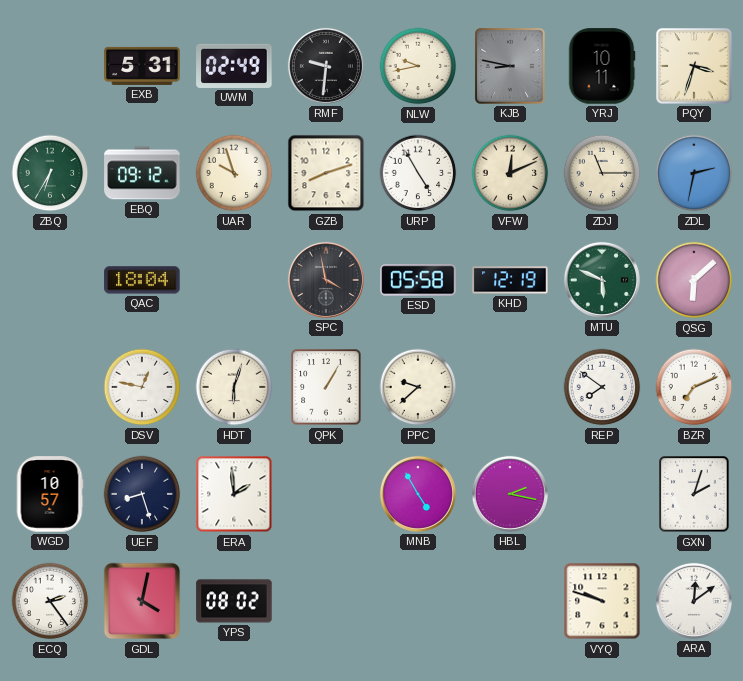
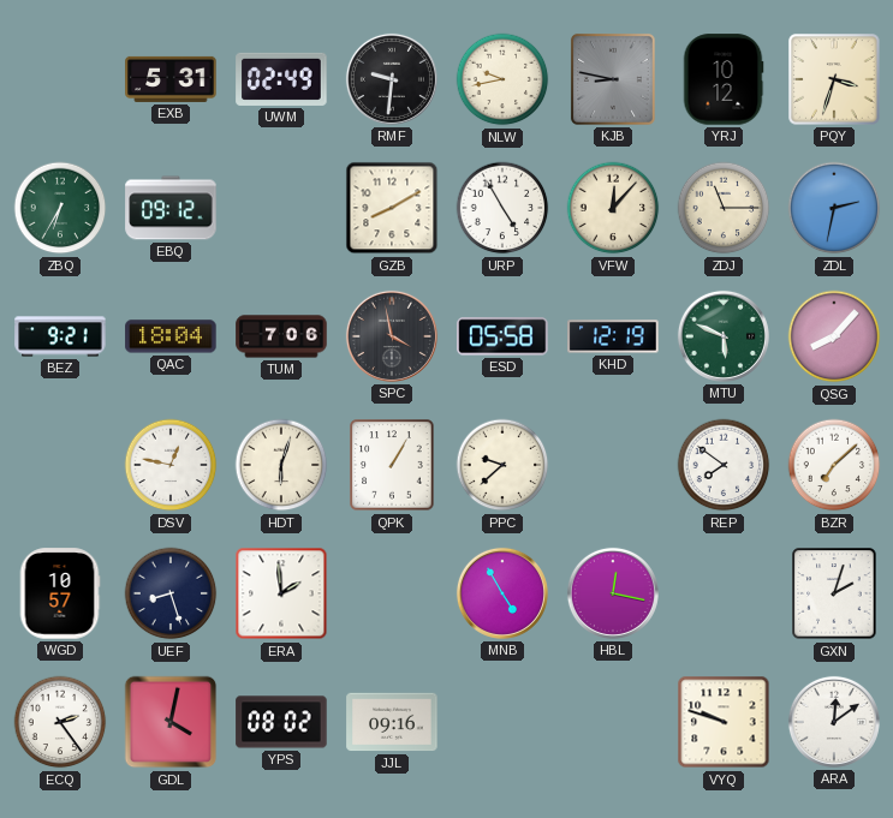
YRJ: 10:11 -> 10:12 (724, 79)
UAR: 9:57 -> none (234, 173)
GZB: 8:12 -> 8:10 (392, 208)
VFW: 12:11 -> 12:07 (613, 208)
BEZ: none -> 9:21 (60, 336)
TUM: none -> 7:06 (281, 336)
QSG: 6:08 -> 8:07 (834, 336)
BZR: 7:11 -> 7:08 (834, 465)
HBL: 2:17 -> 12:17 (613, 593)
JJL: none -> 09:16 (392, 722)
